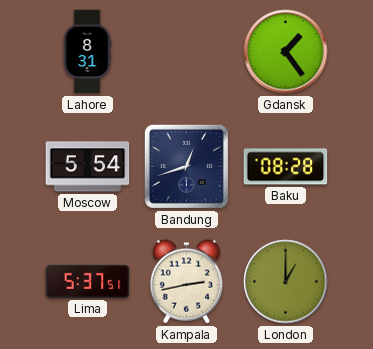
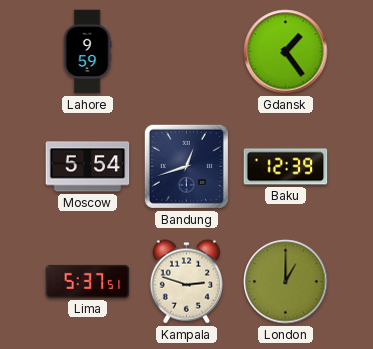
Lahore: 8:31 -> 9:59 (87, 52)
Baku: 08:28 -> 12:39 (286, 167)
Kampala: 2:43 -> 2:48 (186, 282)
